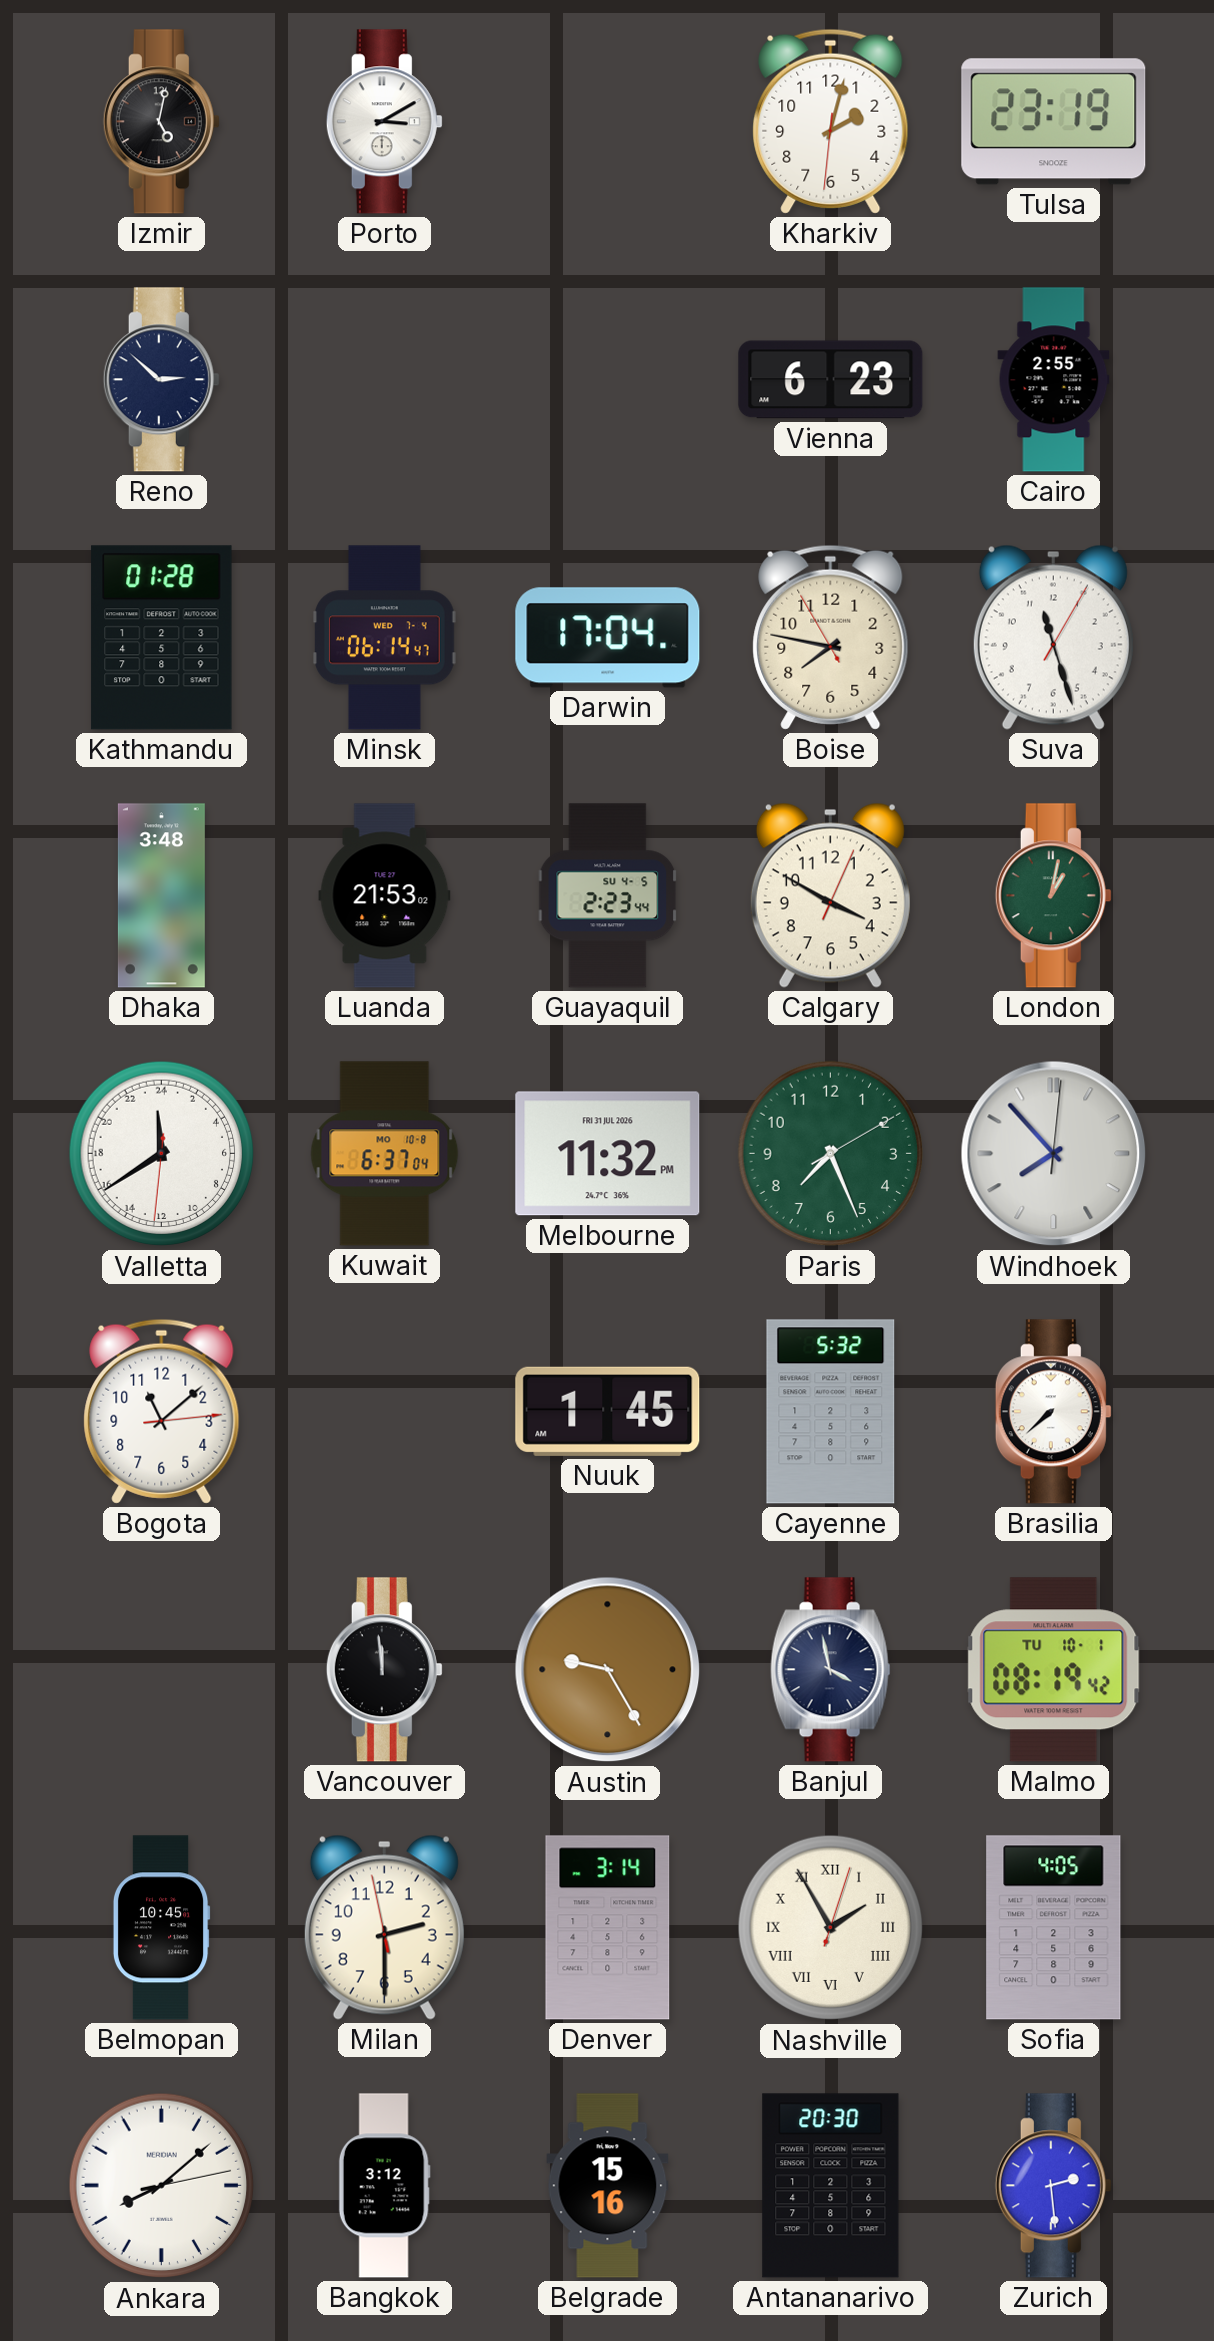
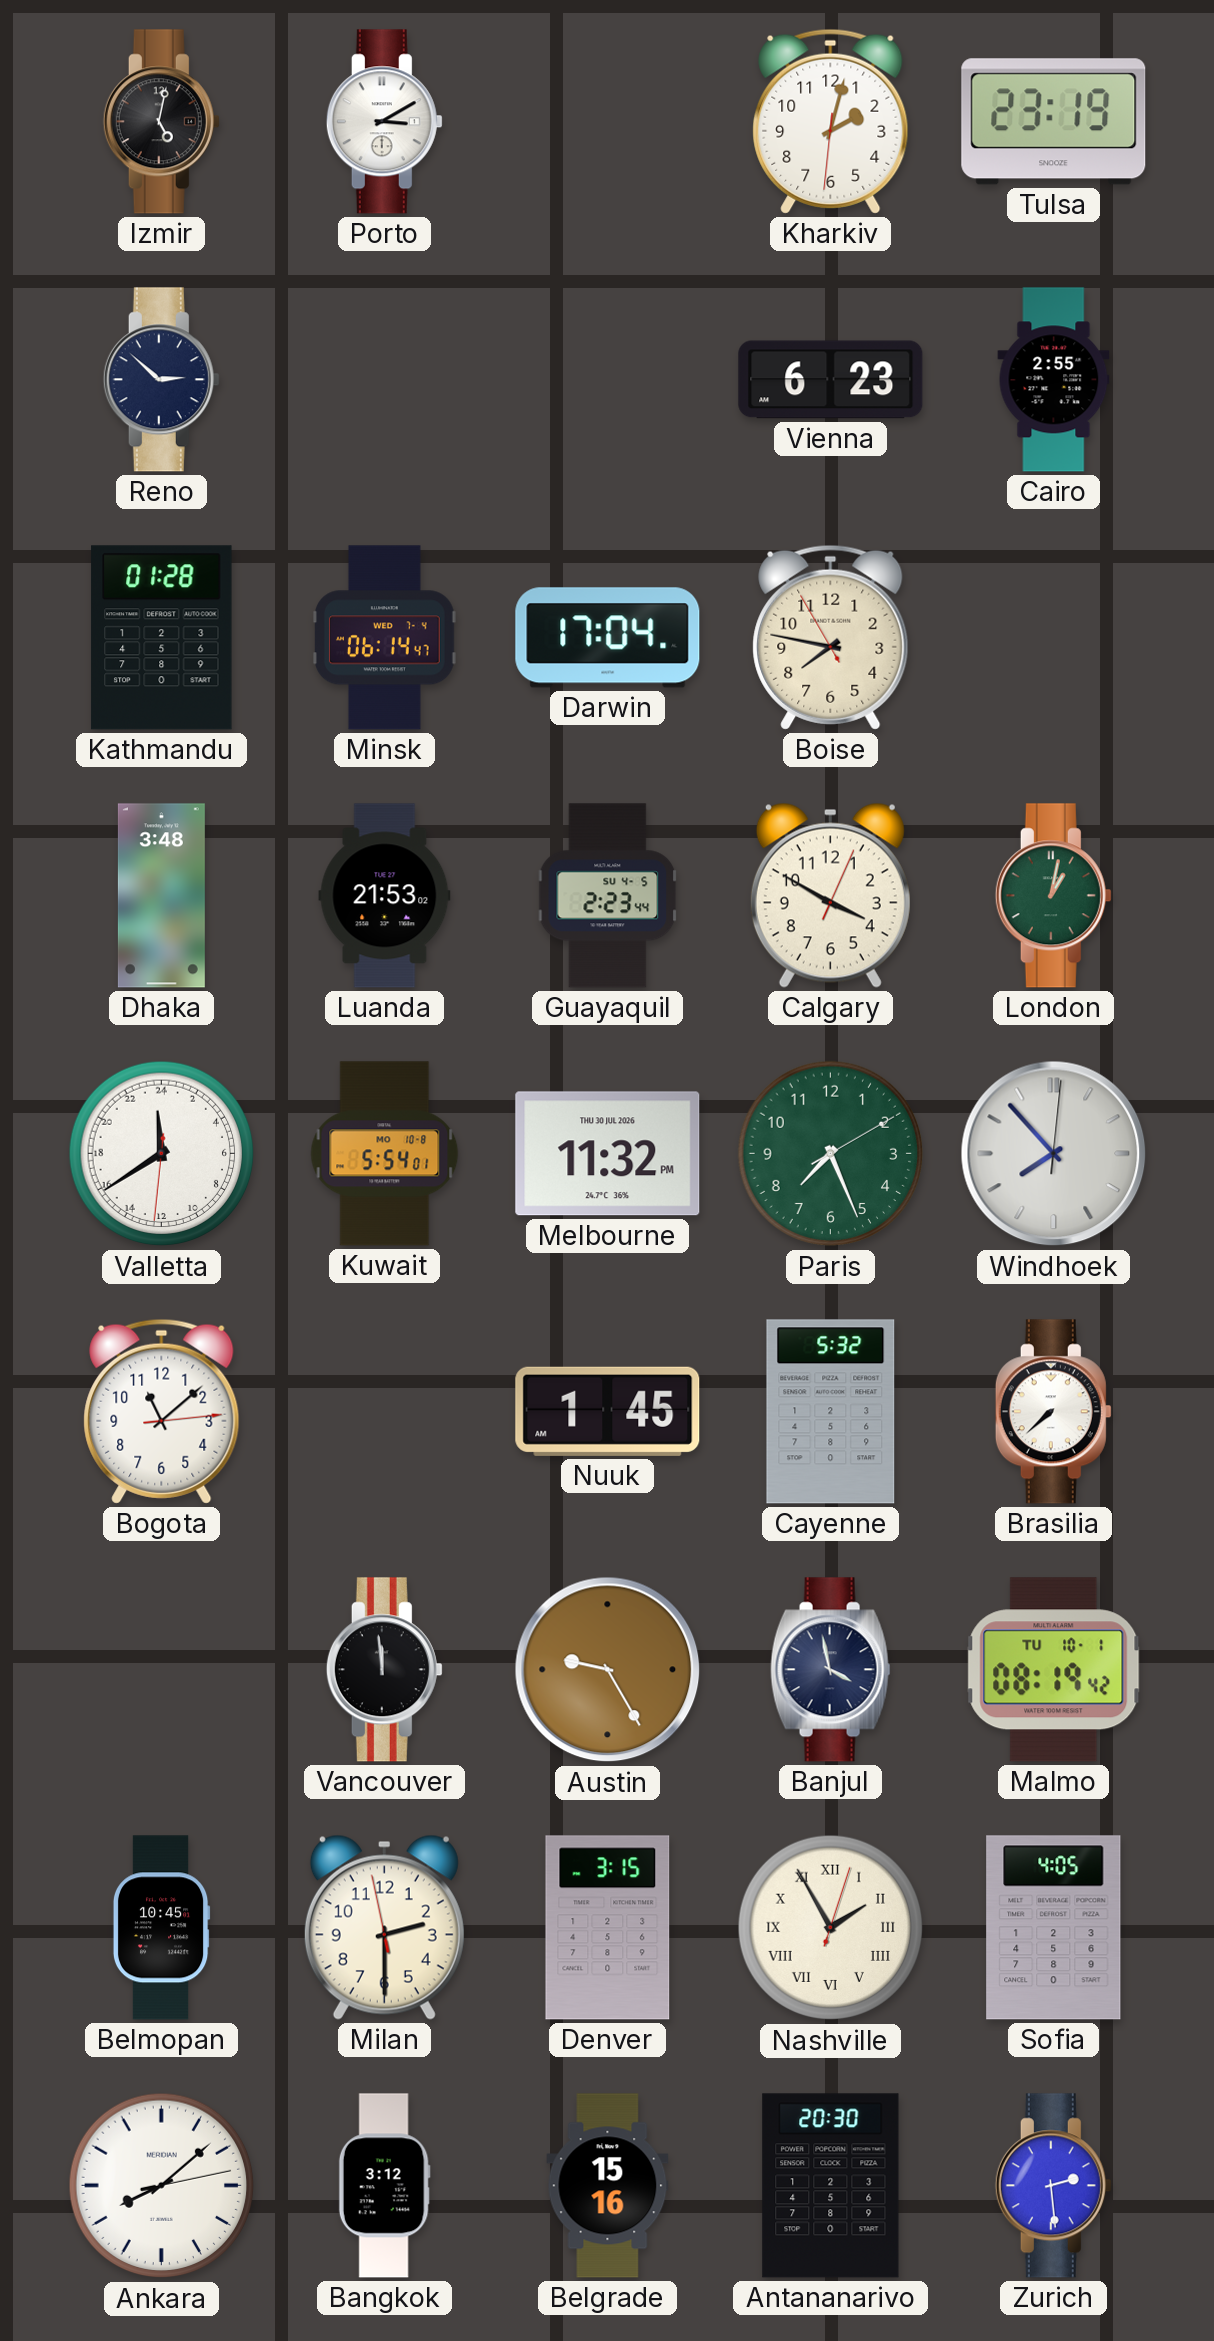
Suva: 11:27 -> none (1053, 637)
Kuwait: 6:37 -> 5:54 (385, 1154)
Melbourne date: FRI 31 JUL 2026 -> THU 30 JUL 2026 (608, 1154)
Denver: 3:14 -> 3:15 (608, 1928)
